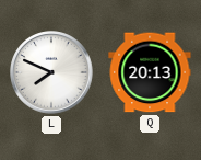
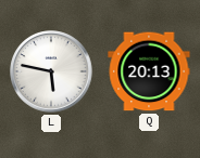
L: 7:49 -> 5:47 (51, 71)
